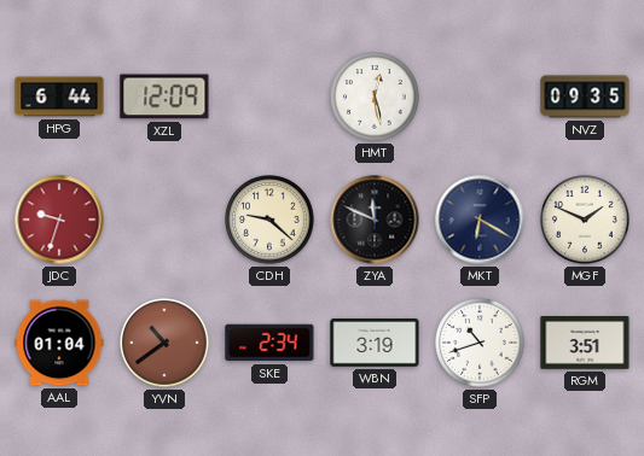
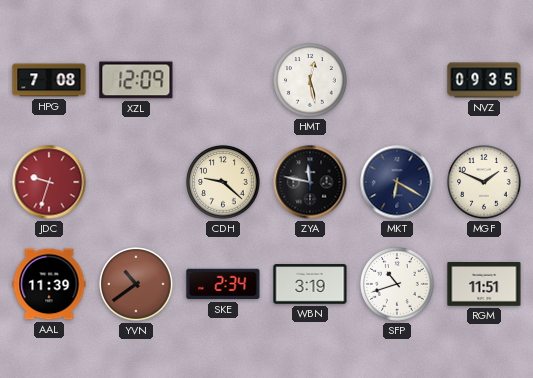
HPG: 6:44 -> 7:08 (49, 80)
ZYA: 11:49 -> 11:47 (310, 182)
AAL: 01:04 -> 11:39 (49, 284)
RGM: 3:51 -> 11:51 (484, 284)
